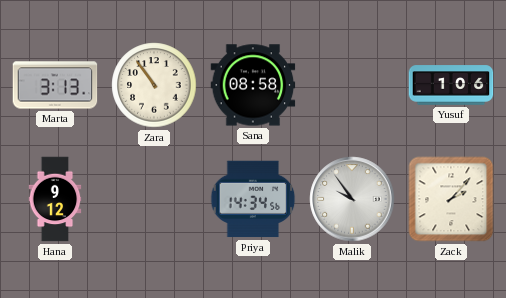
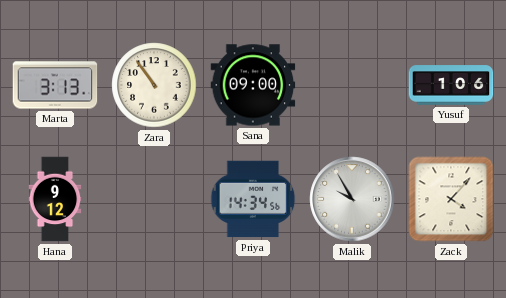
Sana: 08:58 -> 09:00 (253, 85)
Malik: 9:54 -> 9:55 (352, 199)
Zack: 2:07 -> 4:07 (451, 199)
